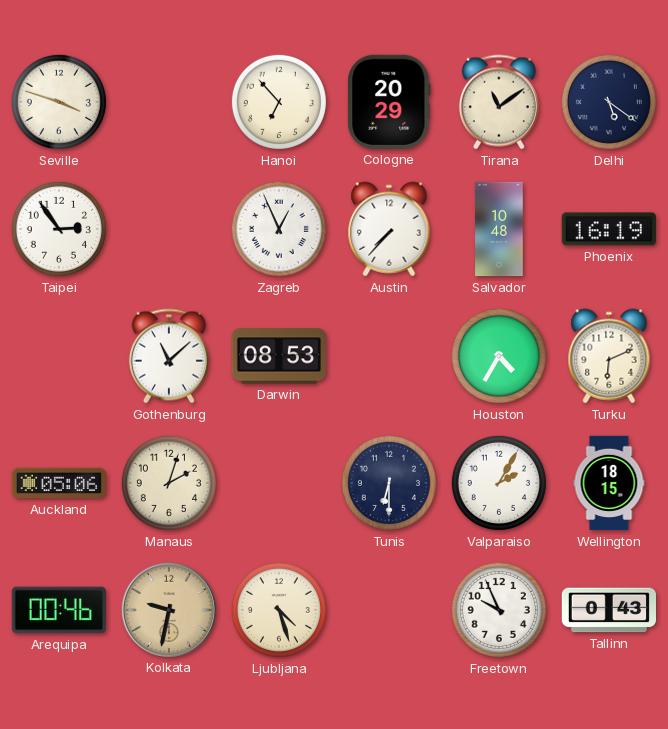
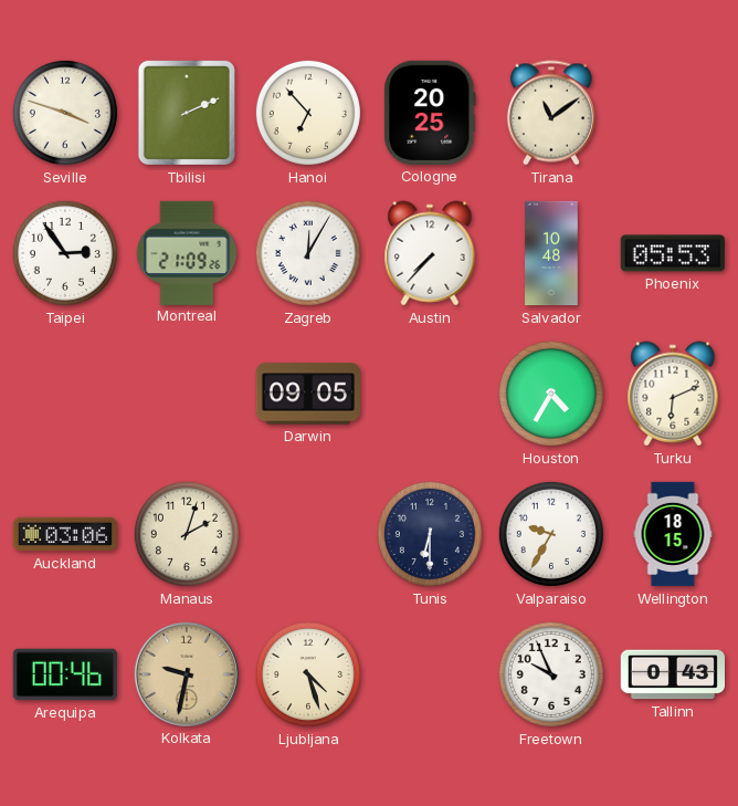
Tbilisi: none -> 2:11 (187, 113)
Cologne: 20:29 -> 20:25 (430, 113)
Delhi: 5:21 -> none (609, 102)
Montreal: none -> 21:09 (187, 252)
Zagreb: 12:56 -> 12:05 (308, 253)
Phoenix: 16:19 -> 05:53 (673, 253)
Gothenburg: 11:08 -> none (169, 356)
Darwin: 08:53 -> 09:05 (307, 394)
Auckland: 05:06 -> 03:06 (64, 534)
Valparaiso: 2:05 -> 9:35 (551, 534)
